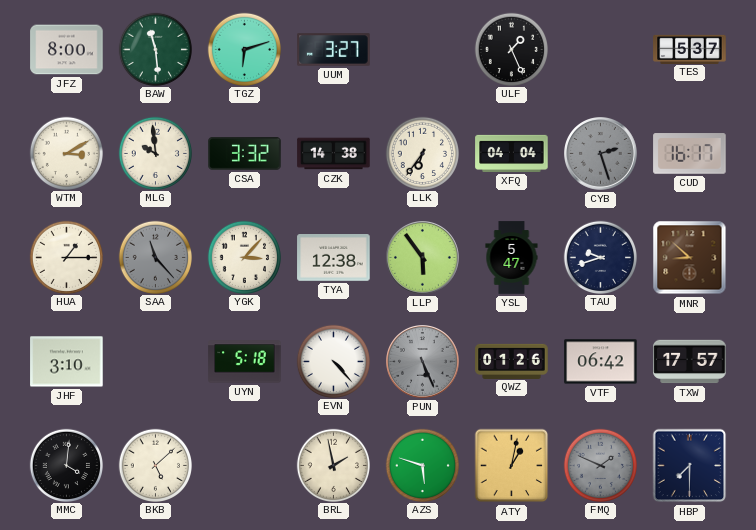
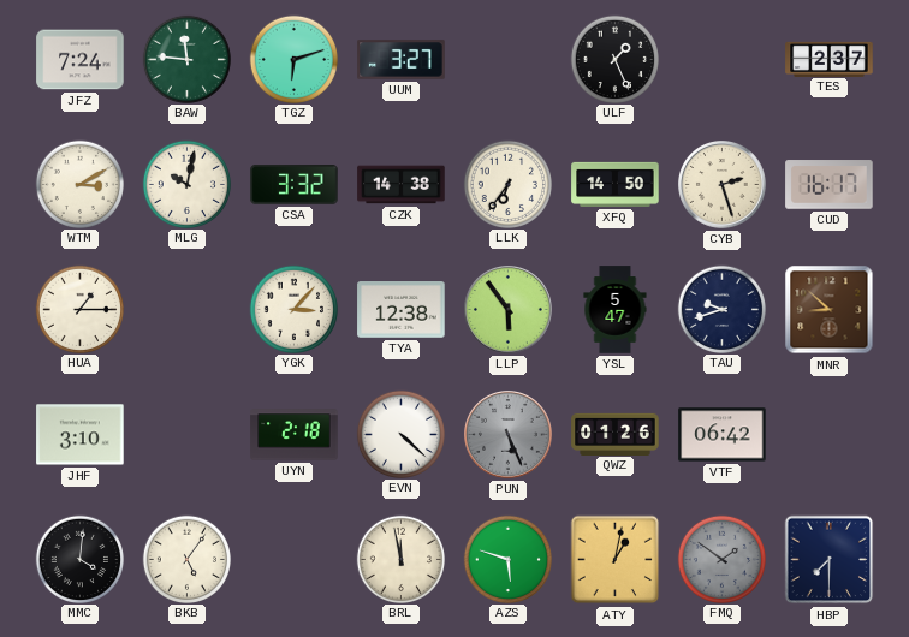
JFZ: 8:00 -> 7:24 (81, 60)
BAW: 11:29 -> 11:46 (186, 59)
TES: 5:37 -> 2:37 (830, 59)
MLG: 9:59 -> 10:02 (186, 184)
XFQ: 04:04 -> 14:50 (616, 184)
CYB dial: grey -> cream (723, 185)
SAA: 11:23 -> none (155, 257)
UYN: 5:18 -> 2:18 (295, 435)
EVN: 4:23 -> 4:22 (400, 434)
TXW: 17:57 -> none (690, 362)
BKB: 5:08 -> 5:06 (186, 559)
BRL: 1:58 -> 11:58 (400, 559)
FMQ: 1:49 -> 1:51 (721, 559)
